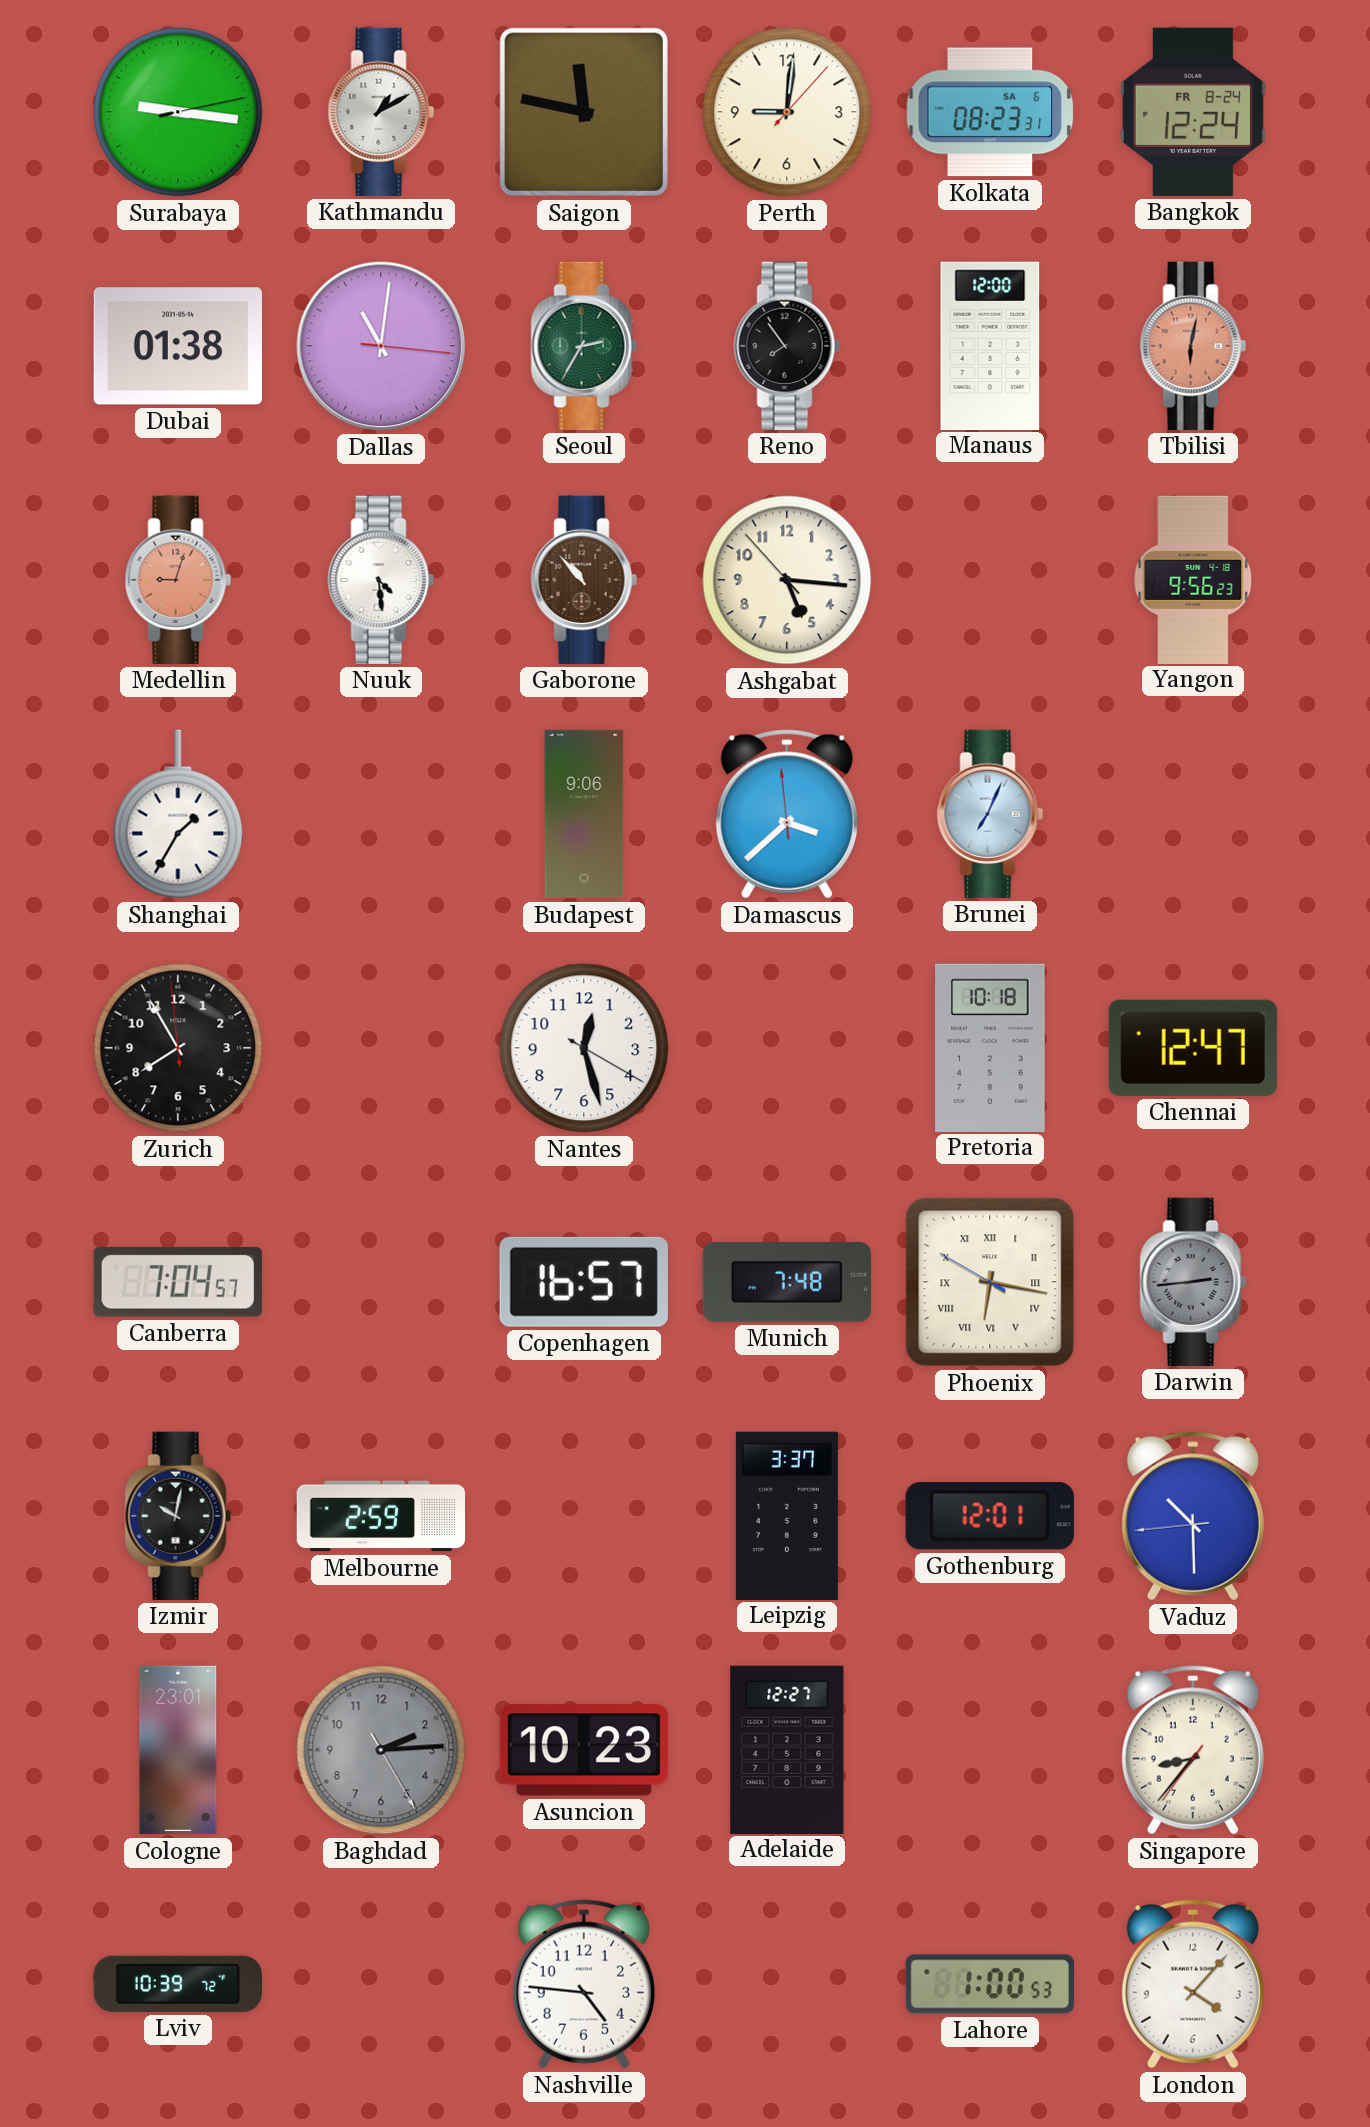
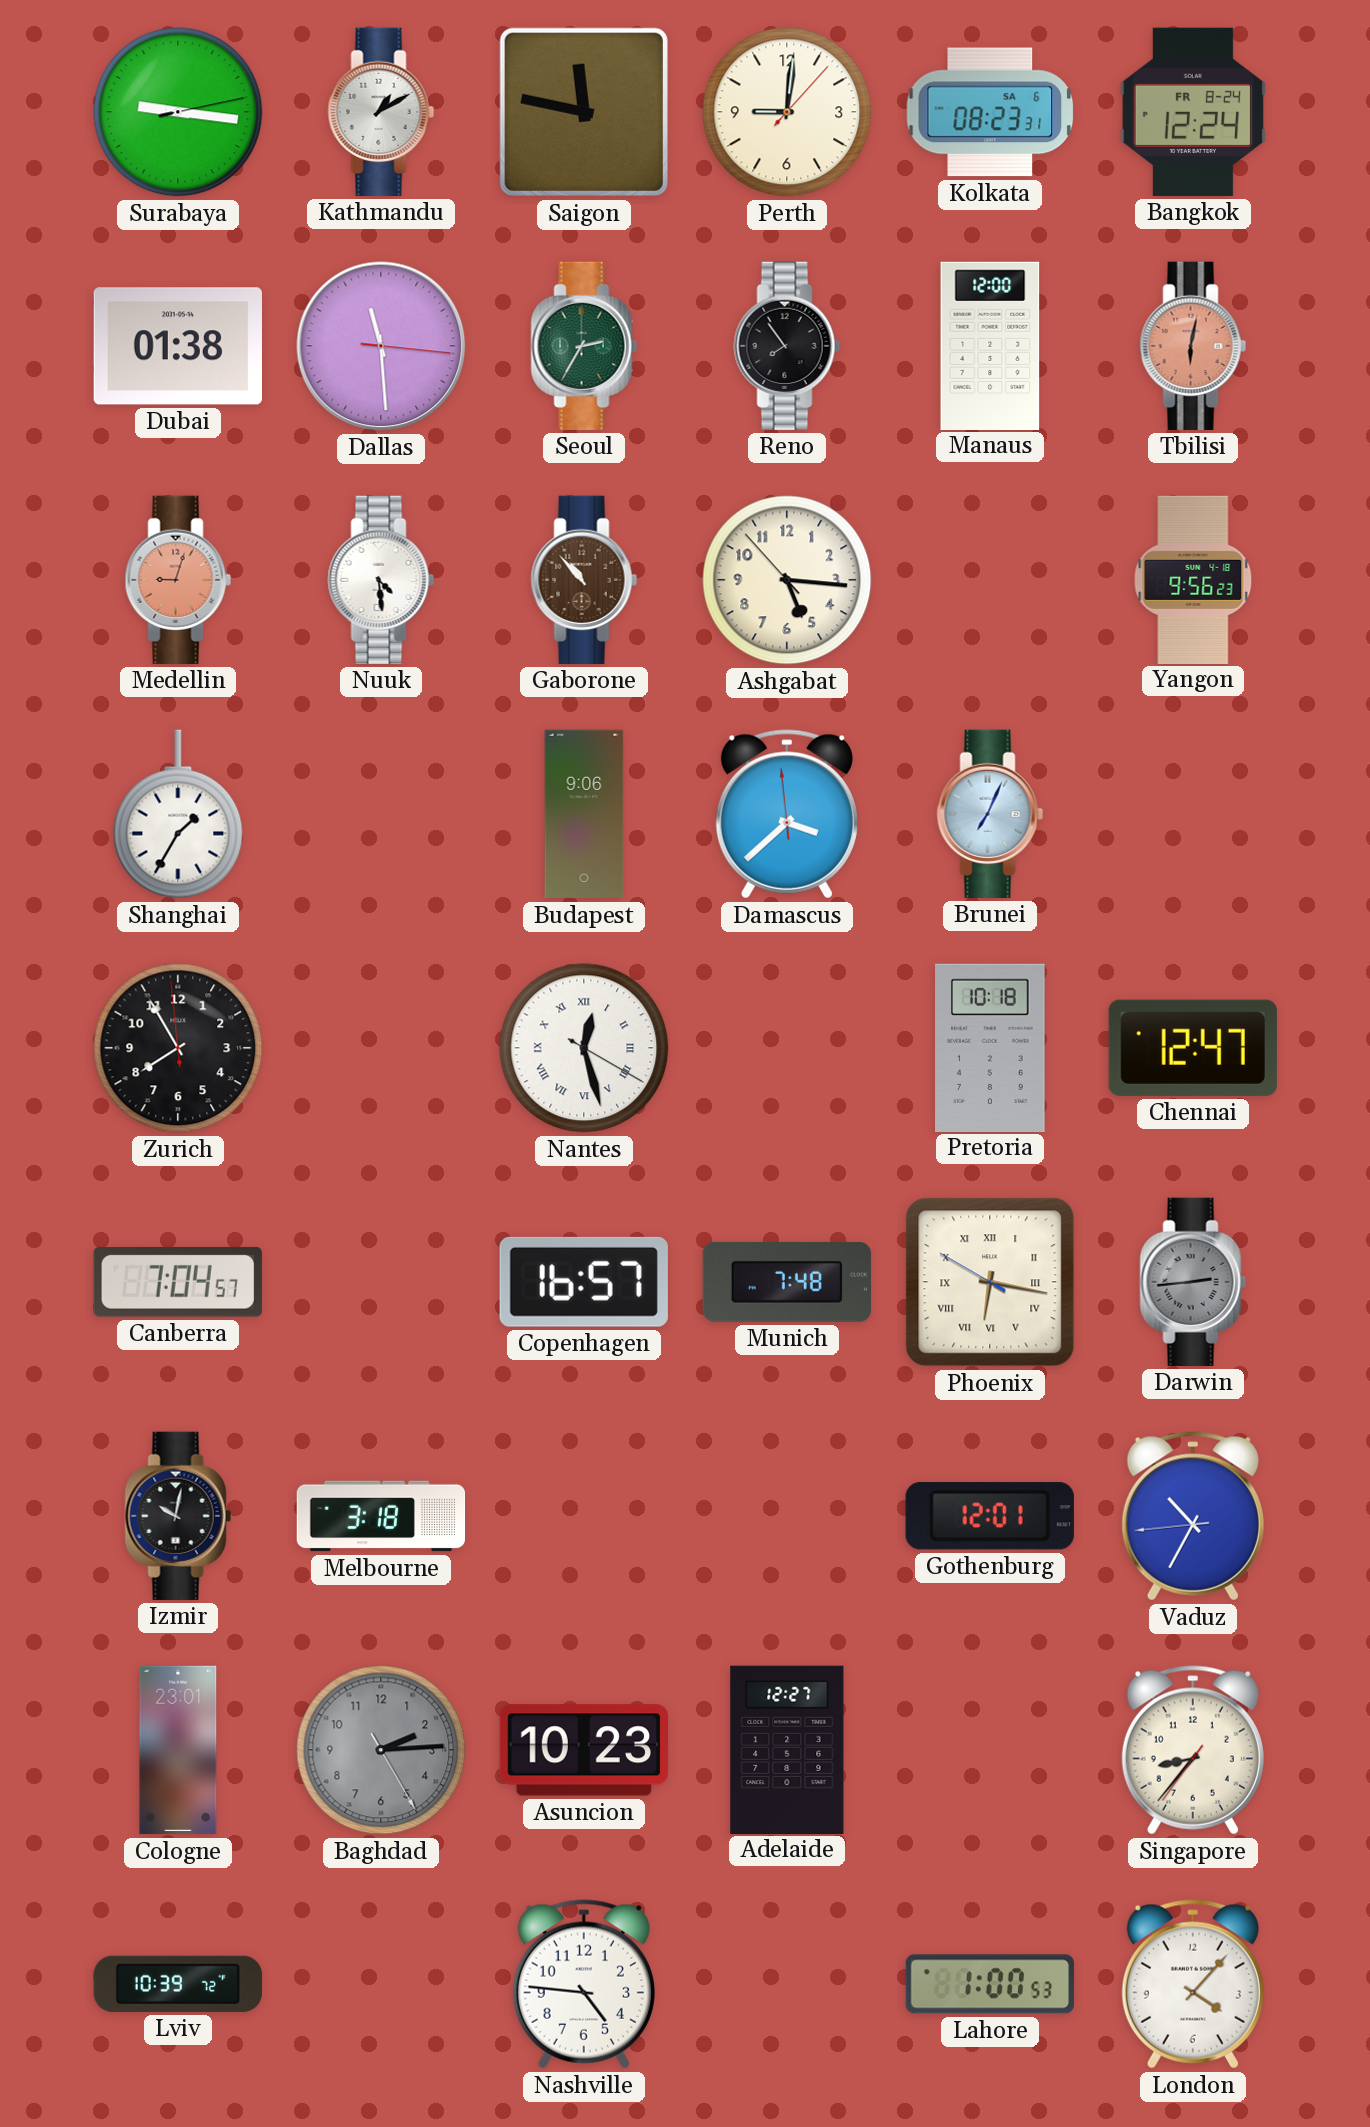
Dallas: 11:01 -> 11:29 (381, 346)
Nantes numerals: Arabic -> Roman (584, 1048)
Melbourne: 2:59 -> 3:18 (381, 1516)
Leipzig: 3:37 -> none (787, 1515)
Vaduz: 10:29 -> 10:34 (1193, 1516)
